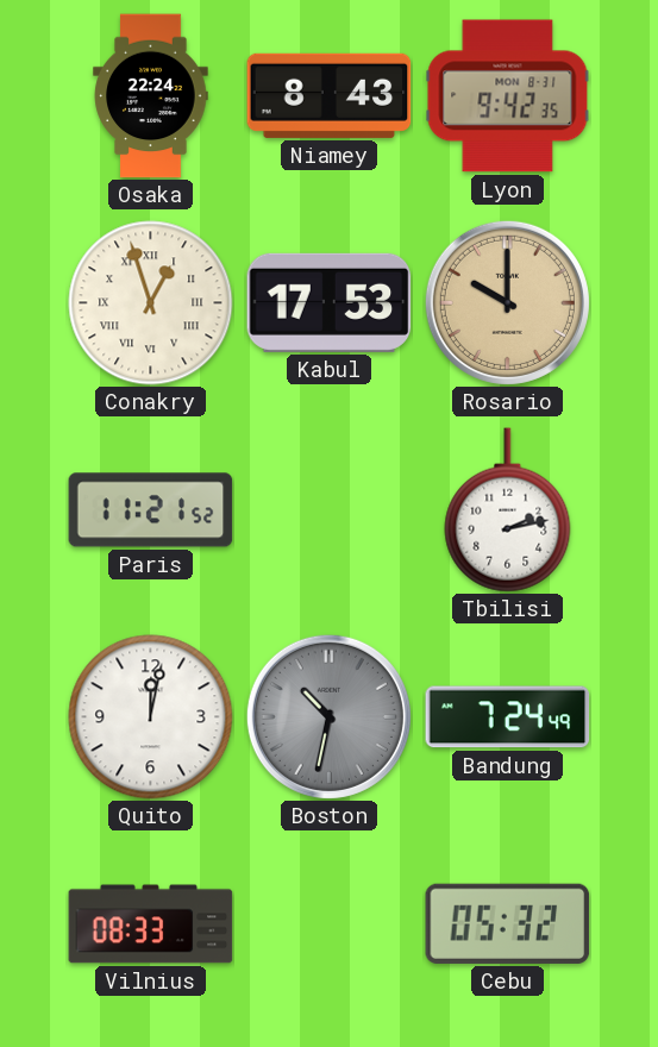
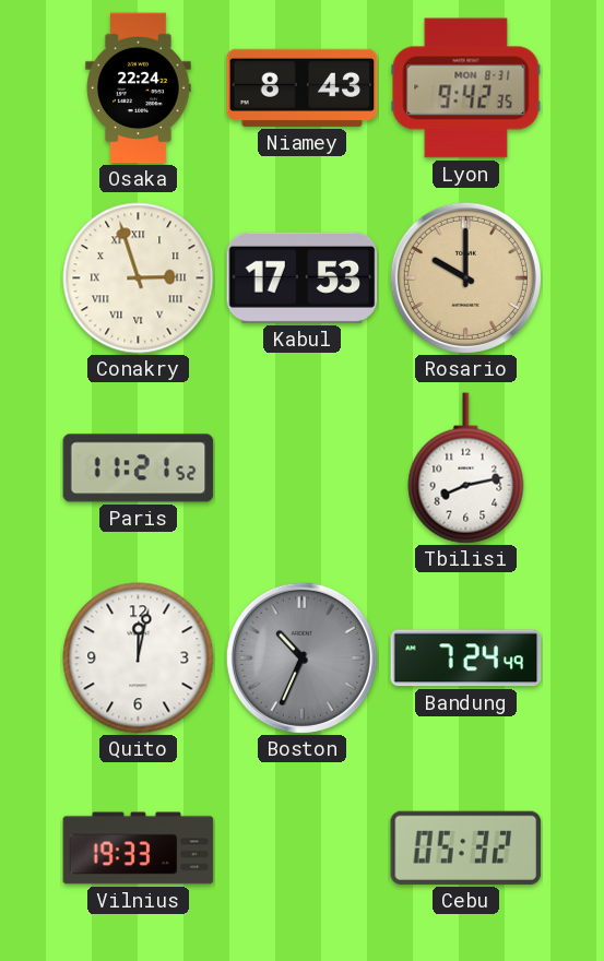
Conakry: 12:57 -> 2:57 (139, 278)
Tbilisi: 2:13 -> 8:13 (466, 468)
Boston: 10:32 -> 10:34 (301, 657)
Vilnius: 08:33 -> 19:33 (139, 849)
